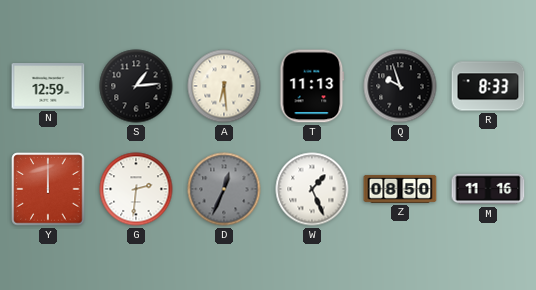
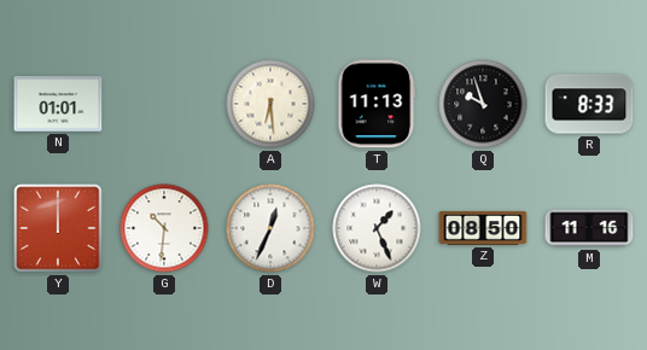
N: 12:59 -> 01:01 (58, 104)
S: 1:14 -> none (136, 86)
G: 2:31 -> 10:31 (164, 228)
D dial: grey -> white (270, 228)
